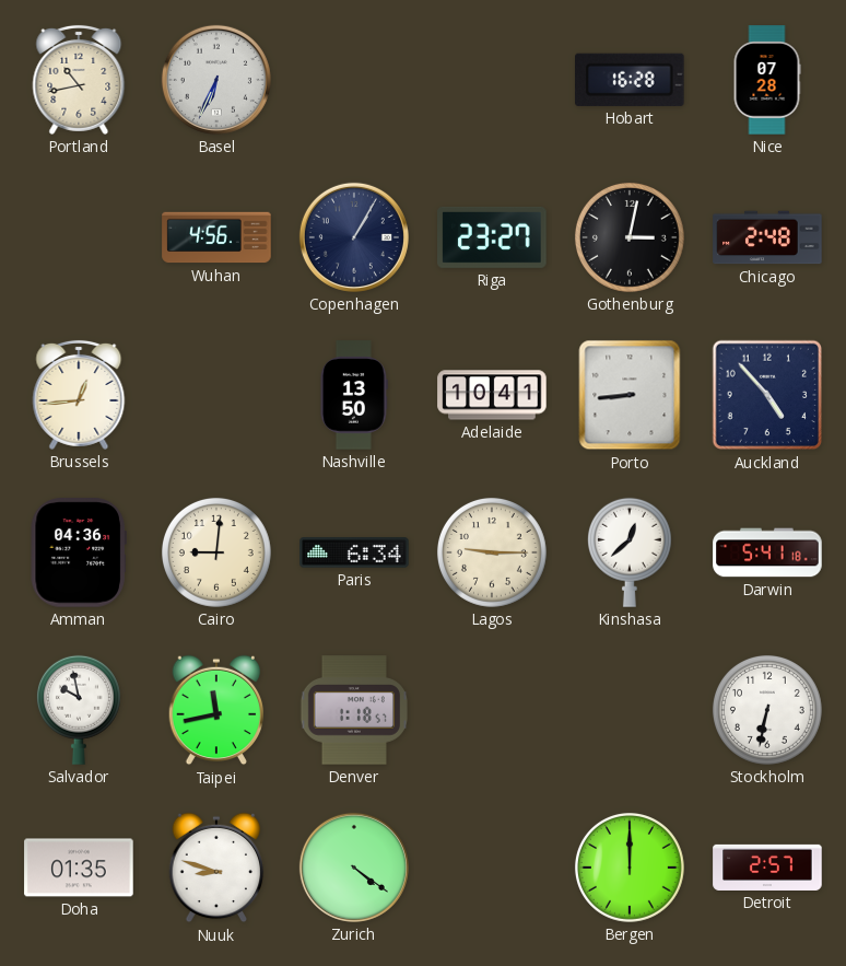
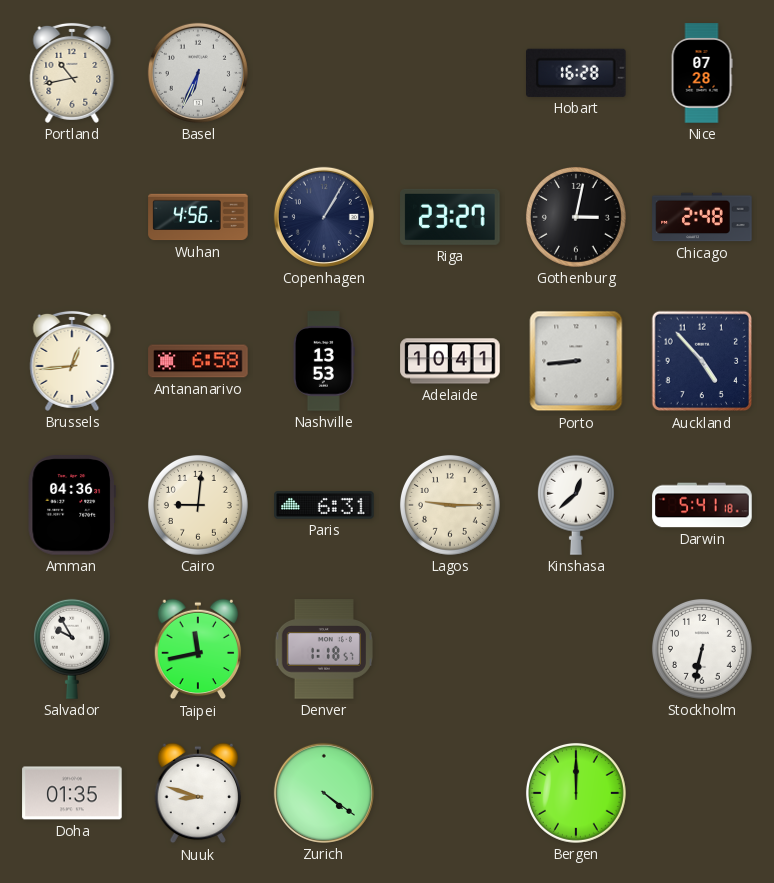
Antananarivo: none -> 6:58 (198, 361)
Nashville: 13:50 -> 13:53 (324, 361)
Paris: 6:34 -> 6:31 (324, 505)
Salvador: 9:58 -> 9:55 (72, 649)
Detroit: 2:57 -> none (767, 868)
